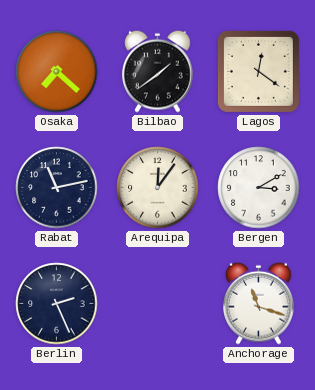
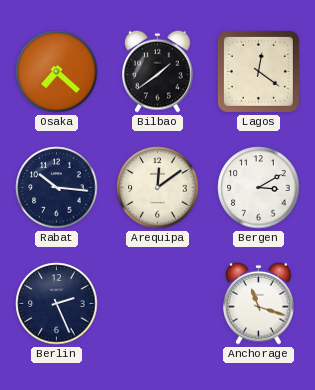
Rabat: 11:13 -> 10:16 (57, 188)
Arequipa: 12:06 -> 12:09 (158, 188)
